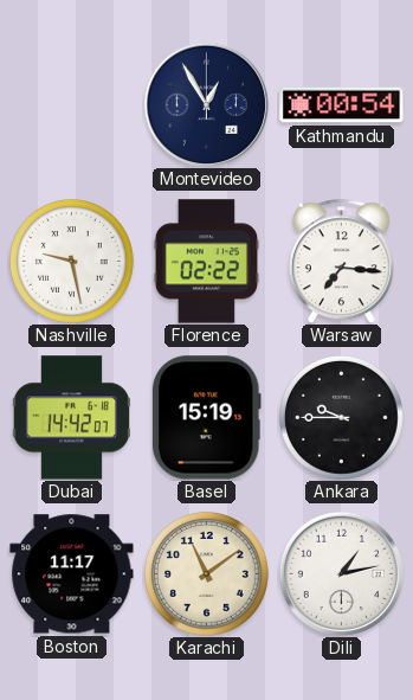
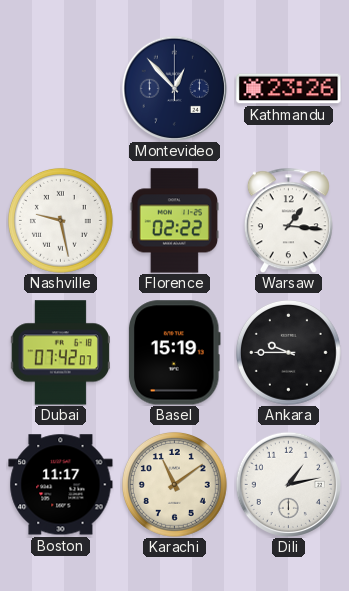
Montevideo: 12:55 -> 12:53 (174, 88)
Kathmandu: 00:54 -> 23:26 (289, 89)
Warsaw: 7:16 -> 1:16 (288, 220)
Dubai: 14:42 -> 07:42 (60, 353)
